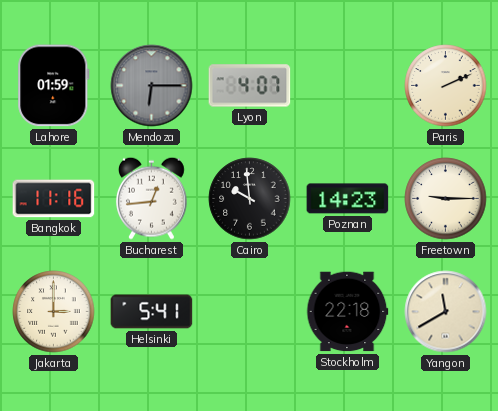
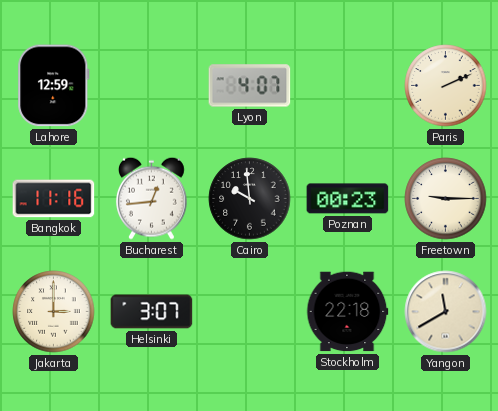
Lahore: 01:59 -> 12:59 (54, 86)
Mendoza: 6:15 -> none (152, 86)
Poznan: 14:23 -> 00:23 (348, 199)
Helsinki: 5:41 -> 3:07 (152, 312)
